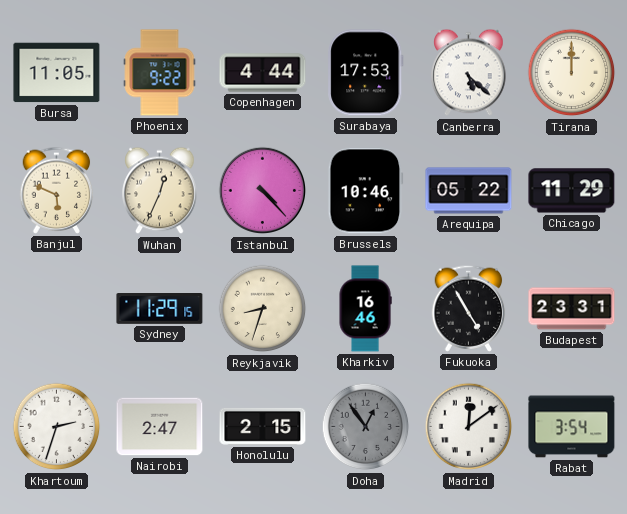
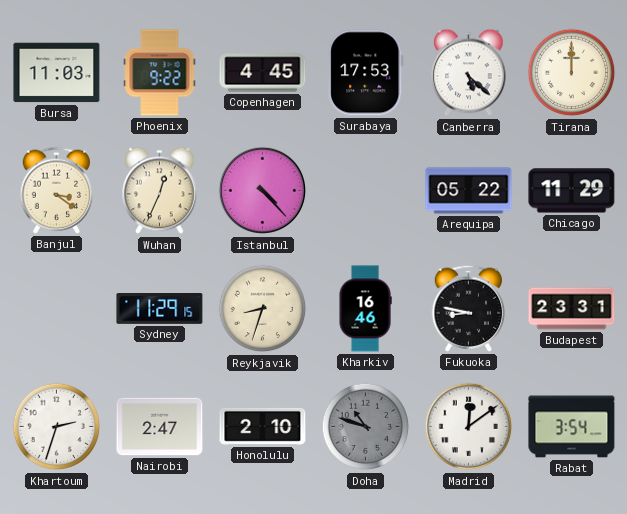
Bursa: 11:05 -> 11:03 (57, 73)
Copenhagen: 4:44 -> 4:45 (263, 73)
Banjul: 5:49 -> 3:21 (57, 190)
Brussels: 10:46 -> none (366, 191)
Fukuoka: 4:55 -> 8:47 (469, 308)
Honolulu: 2:15 -> 2:10 (263, 426)
Doha: 12:54 -> 10:48 (366, 427)
